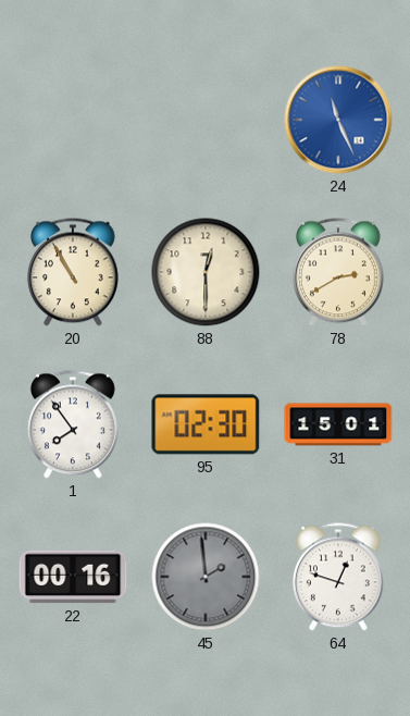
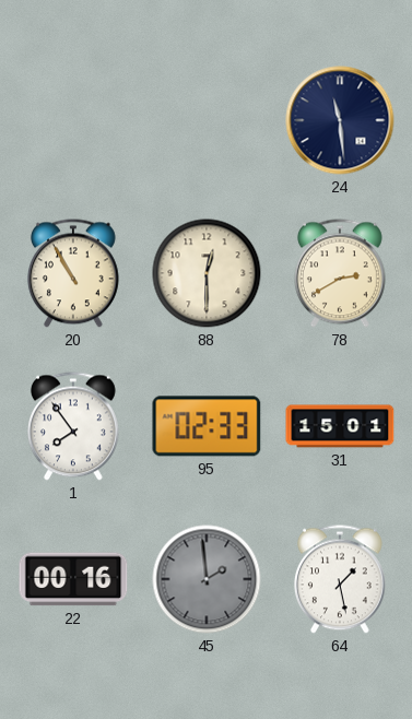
24: 11:26 -> 11:29 (340, 120)
24 dial: blue -> navy (340, 120)
95: 02:30 -> 02:33 (207, 426)
64: 12:48 -> 1:28 (340, 579)
